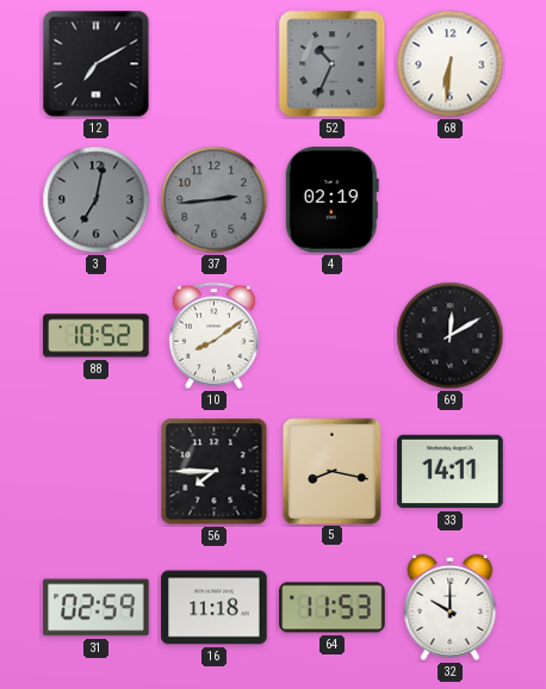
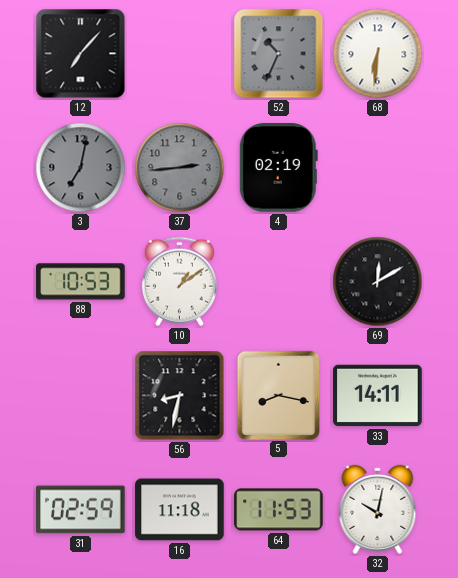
12: 7:10 -> 7:07 (81, 54)
88: 10:52 -> 10:53 (81, 282)
10: 8:09 -> 1:09 (179, 282)
56: 7:45 -> 8:32 (180, 396)
32: 10:00 -> 10:02 (378, 509)
